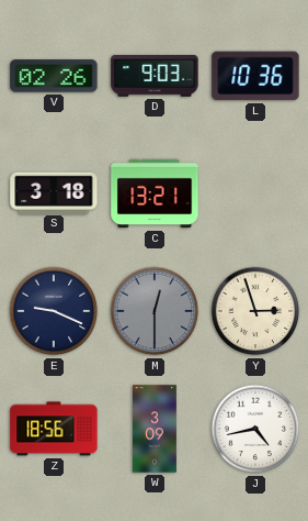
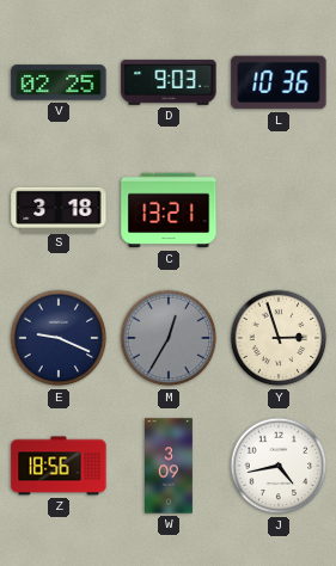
V: 02:26 -> 02:25 (59, 82)
M: 12:30 -> 12:35 (169, 338)
